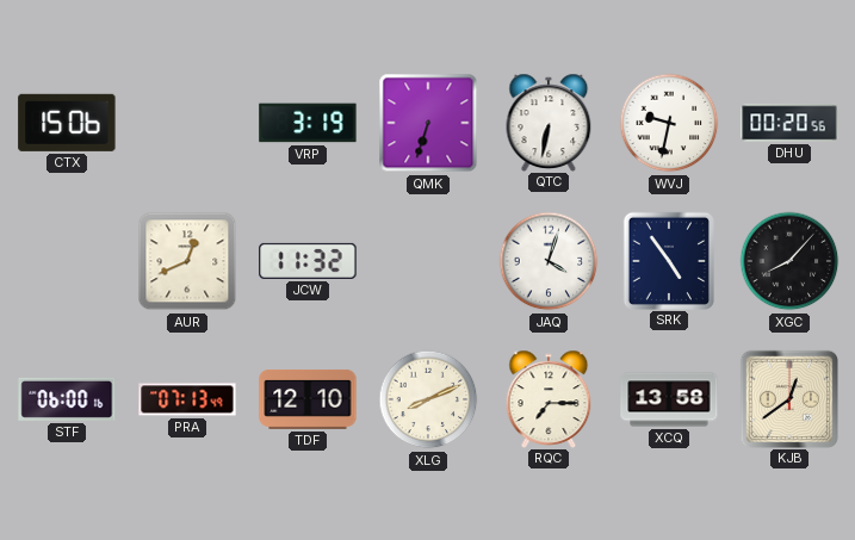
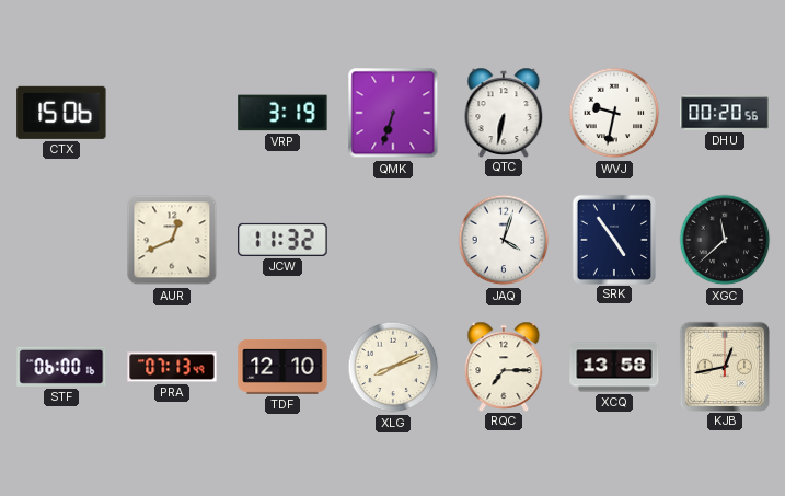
XGC: 8:07 -> 11:38 (725, 240)
KJB: 12:39 -> 12:43 (724, 366)
